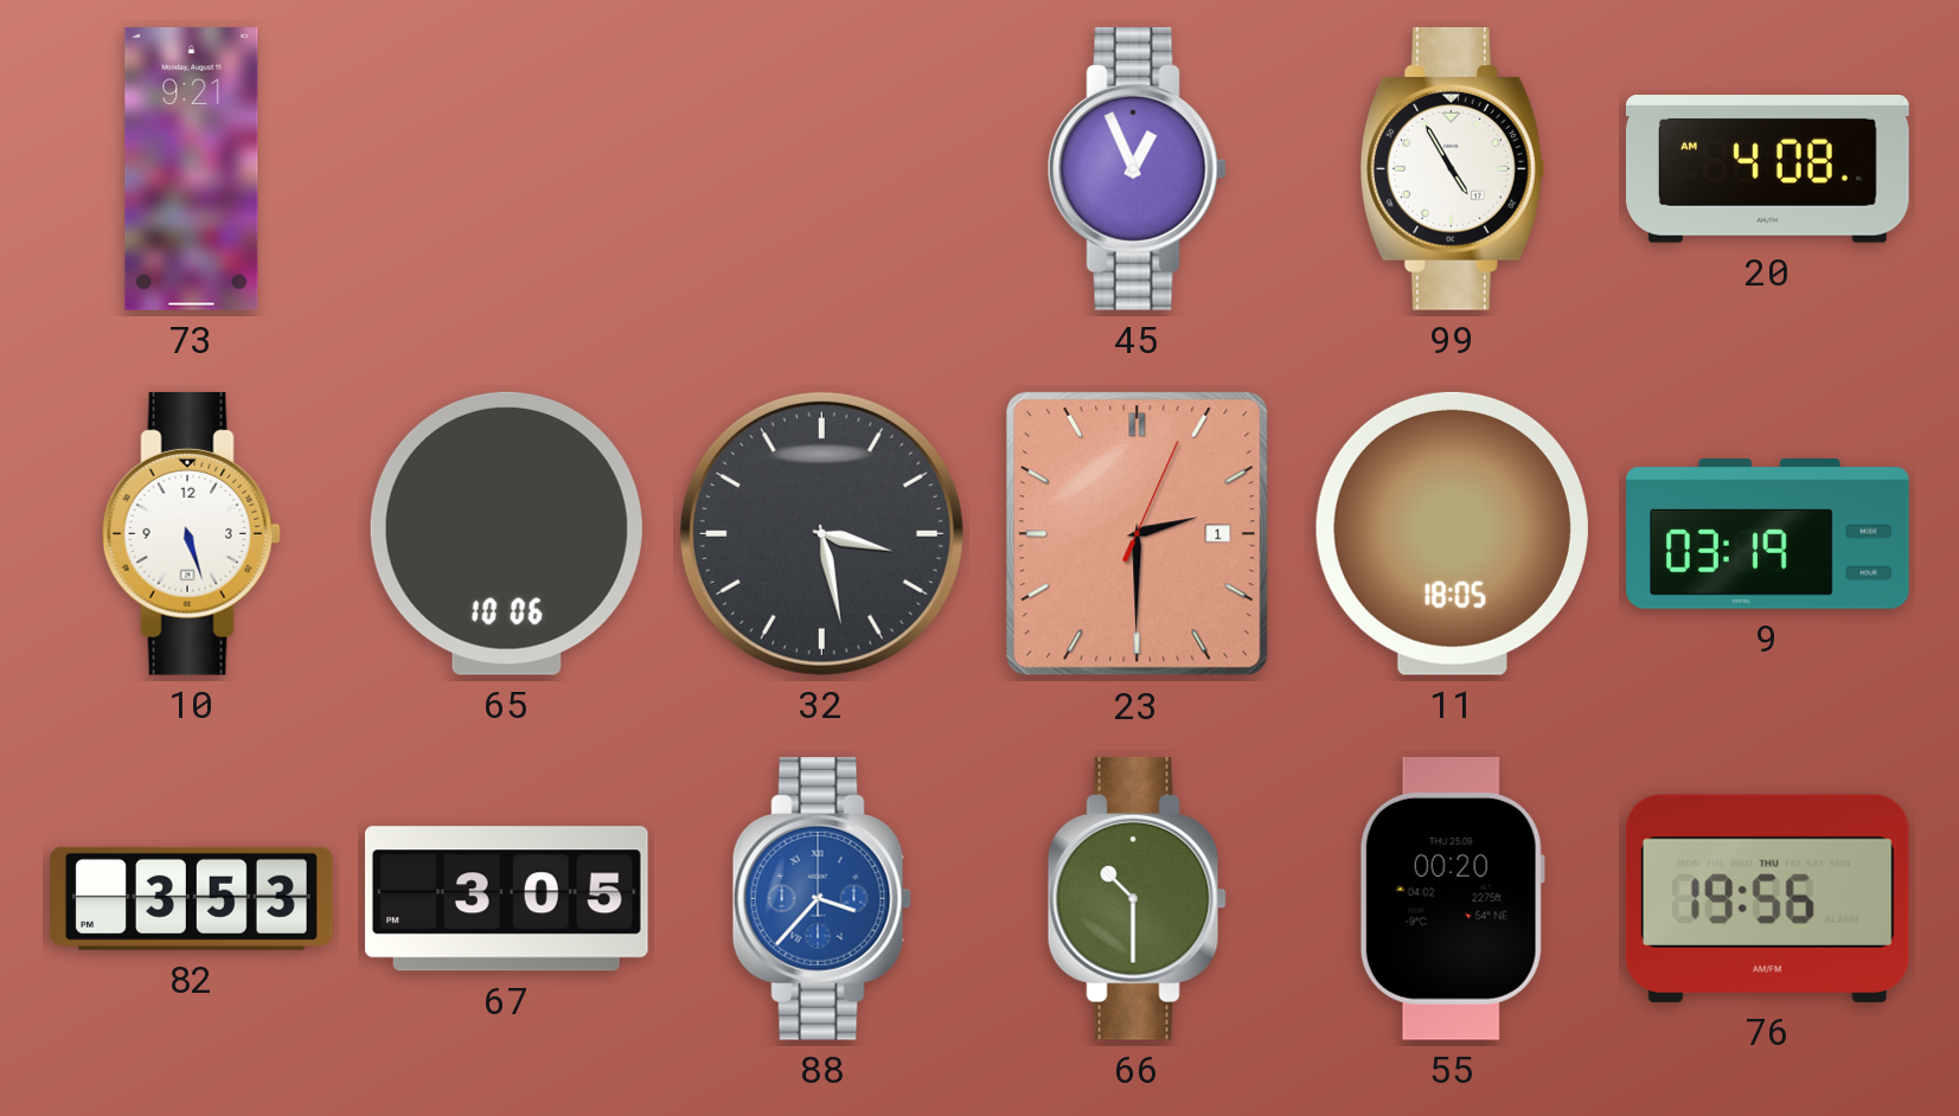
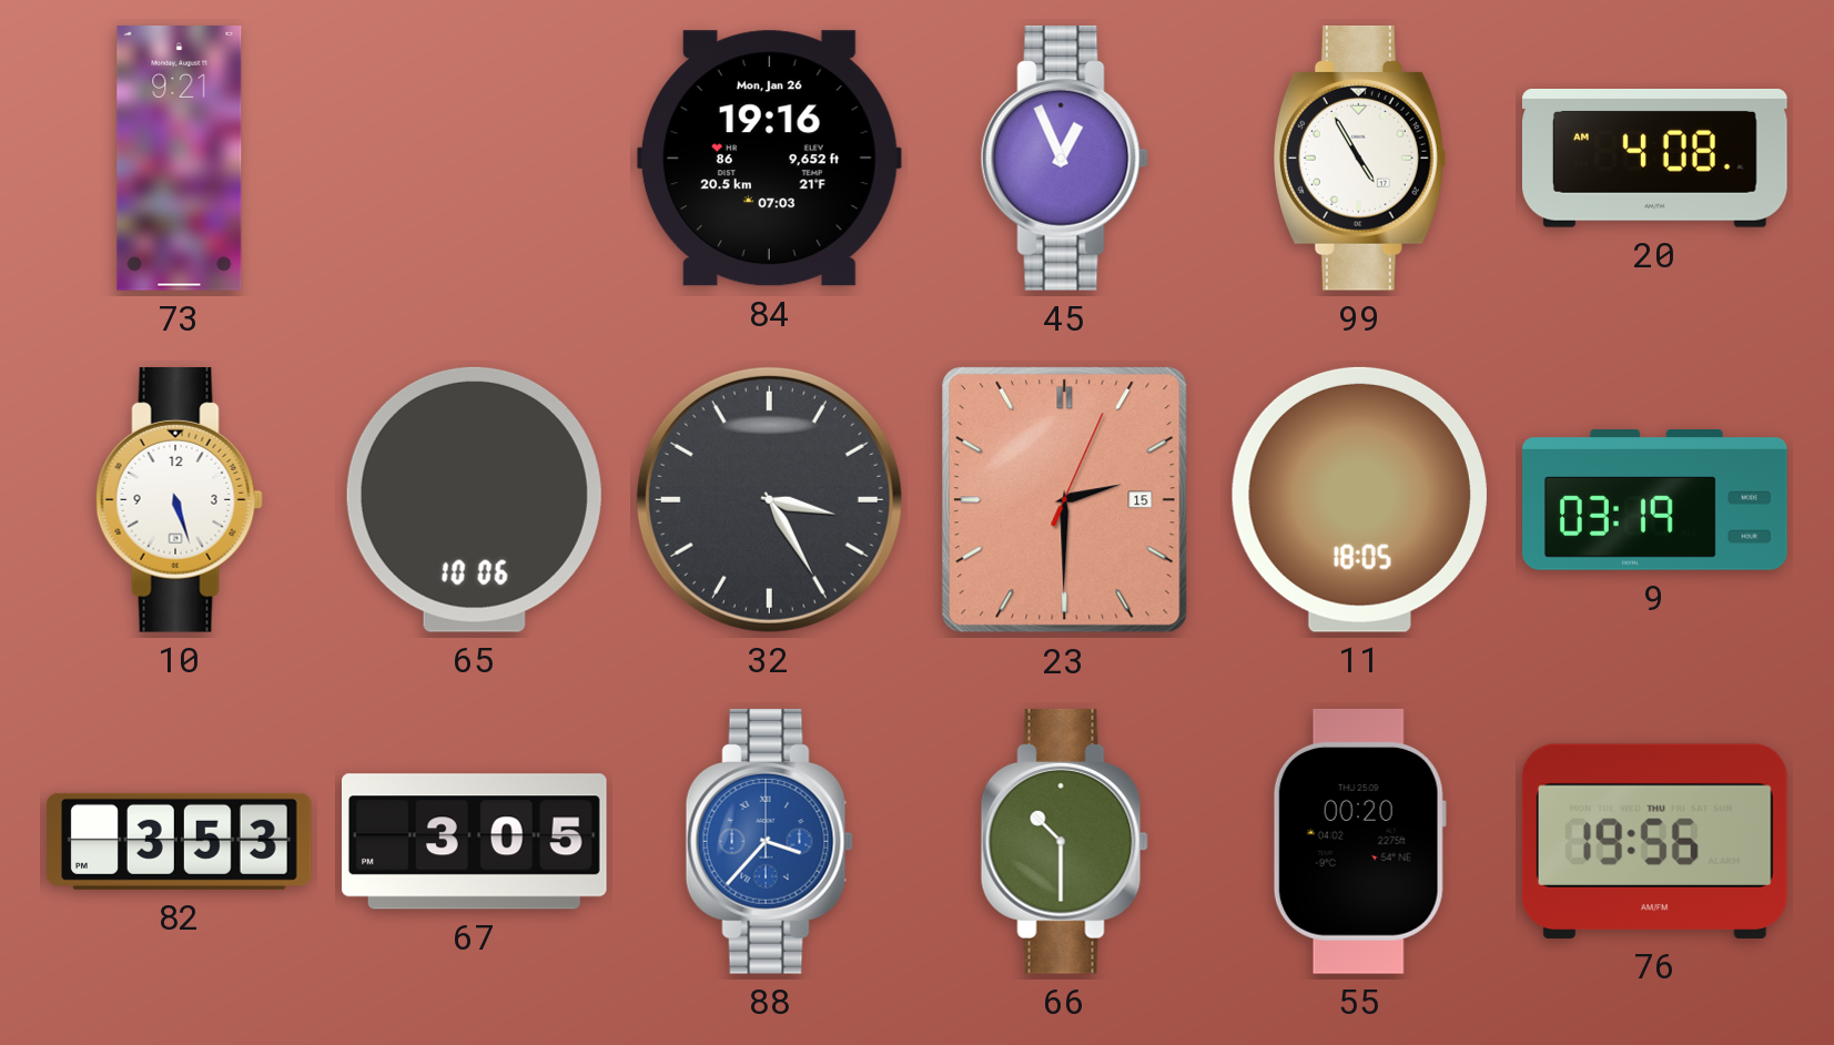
84: none -> 19:16 (769, 159)
32: 3:28 -> 3:25 (769, 499)
23 date: 1 -> 15 (1065, 500)
